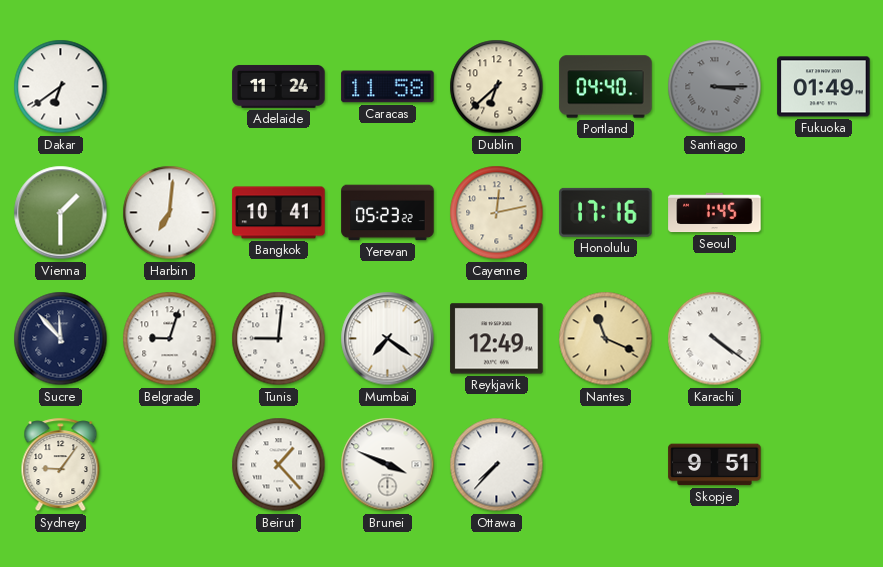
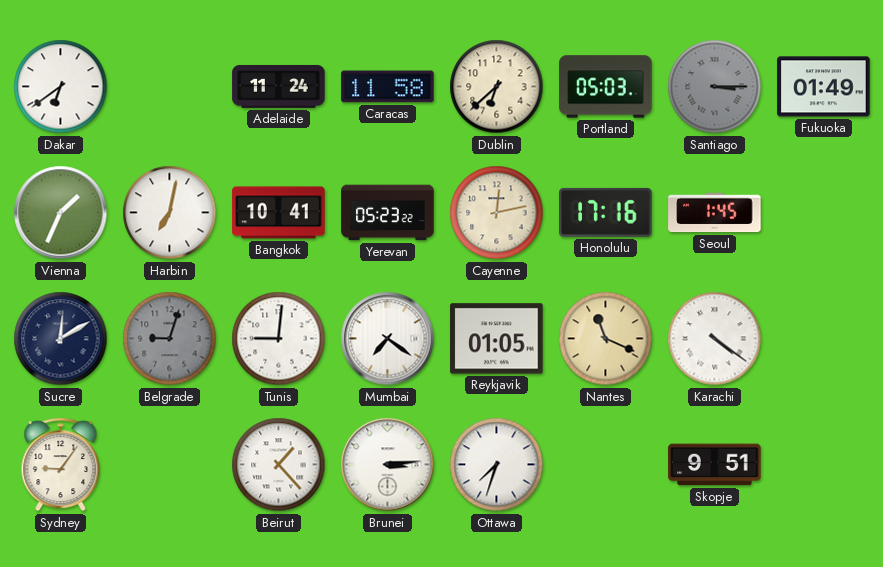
Portland: 04:40 -> 05:03 (606, 87)
Vienna: 1:30 -> 1:34 (61, 213)
Harbin: 7:01 -> 7:02 (170, 213)
Sucre: 11:53 -> 12:10 (61, 339)
Belgrade dial: white -> grey (170, 339)
Reykjavik: 12:49 -> 01:05 (497, 339)
Brunei: 3:49 -> 3:14 (388, 465)
Ottawa: 7:37 -> 7:33 (497, 465)
